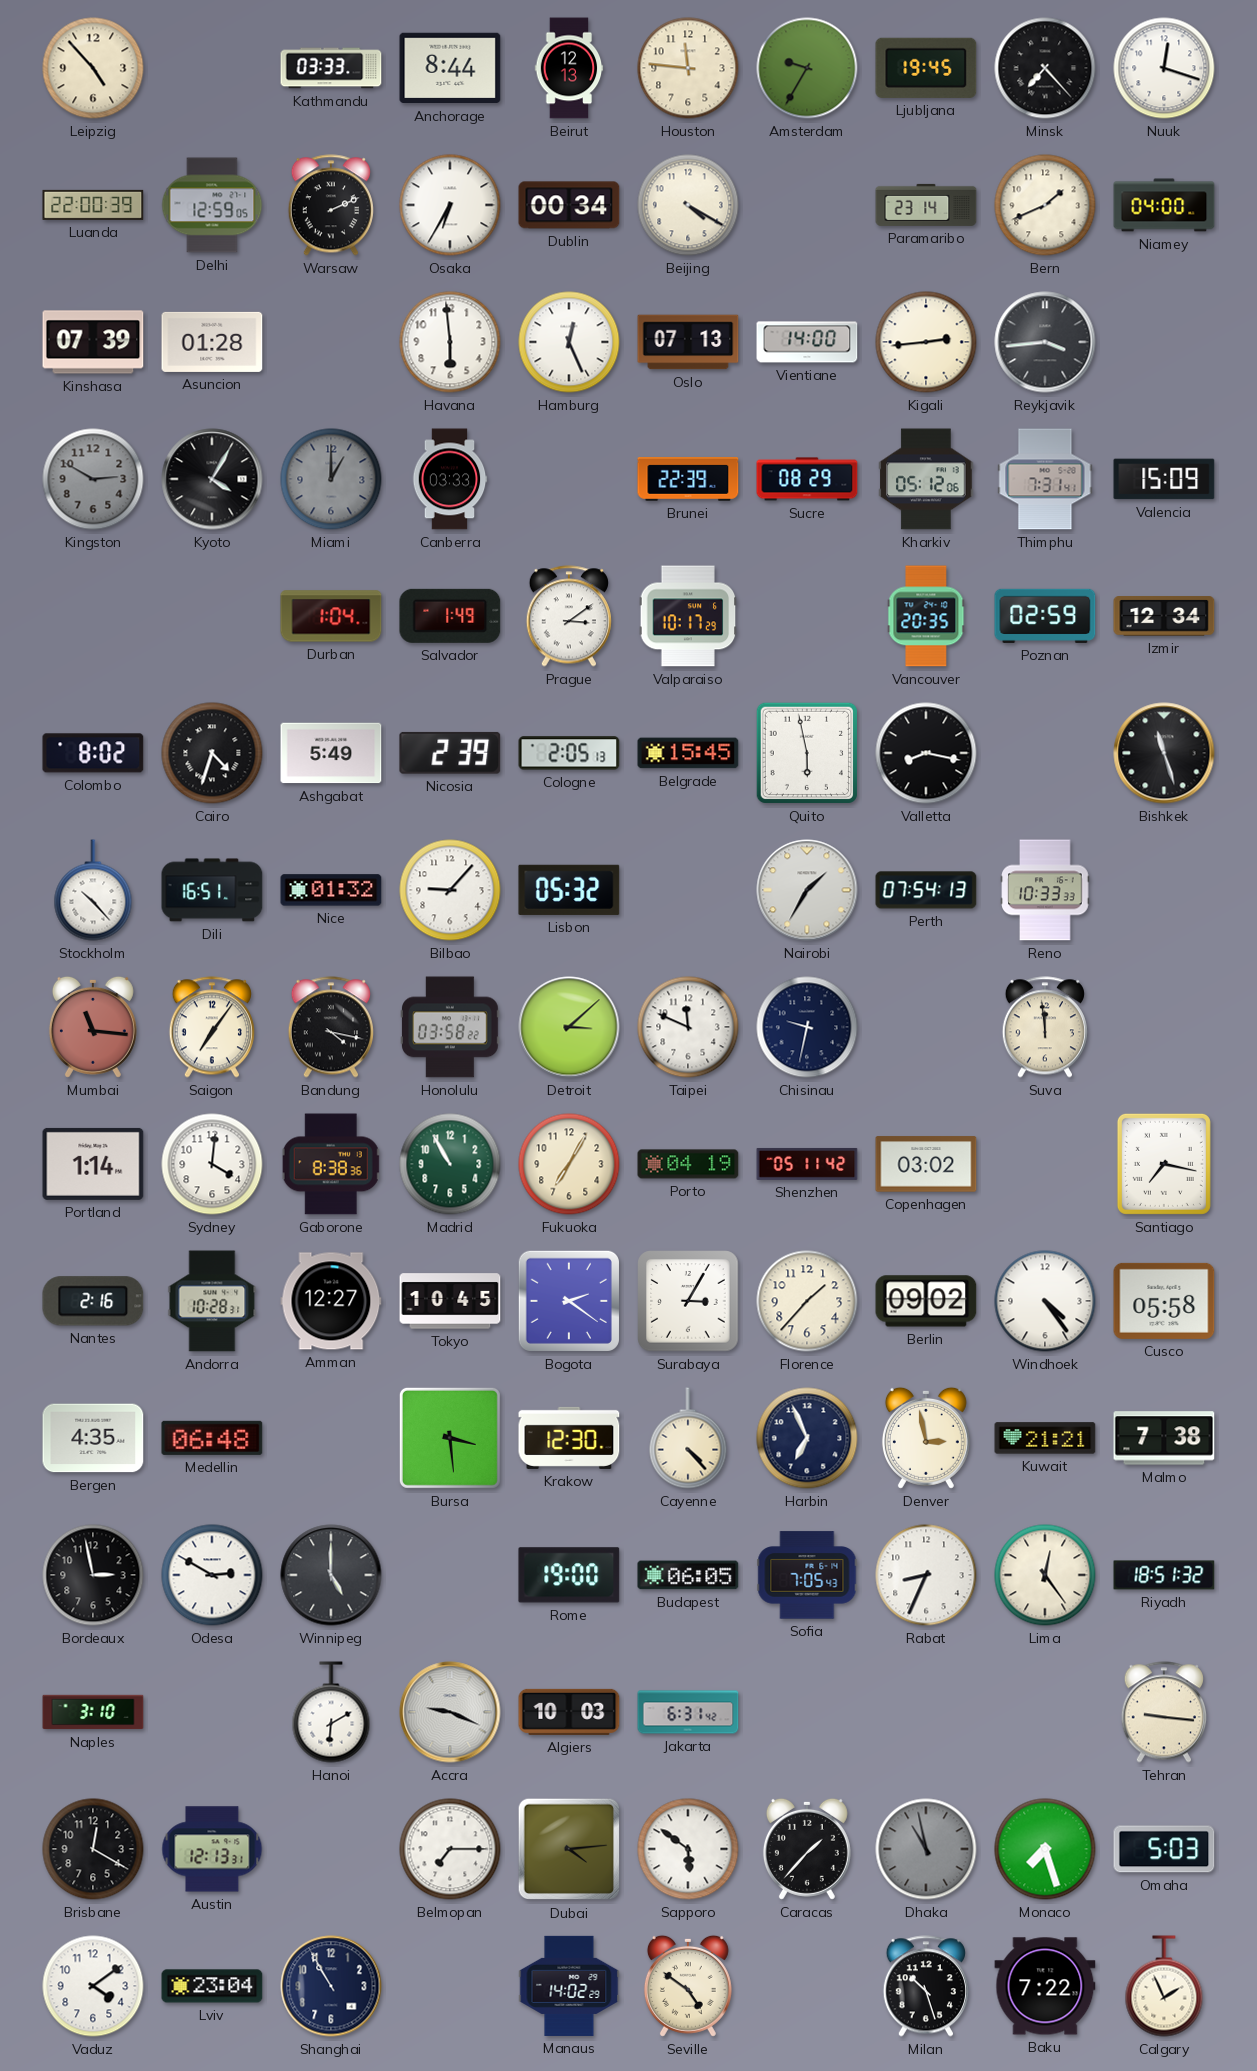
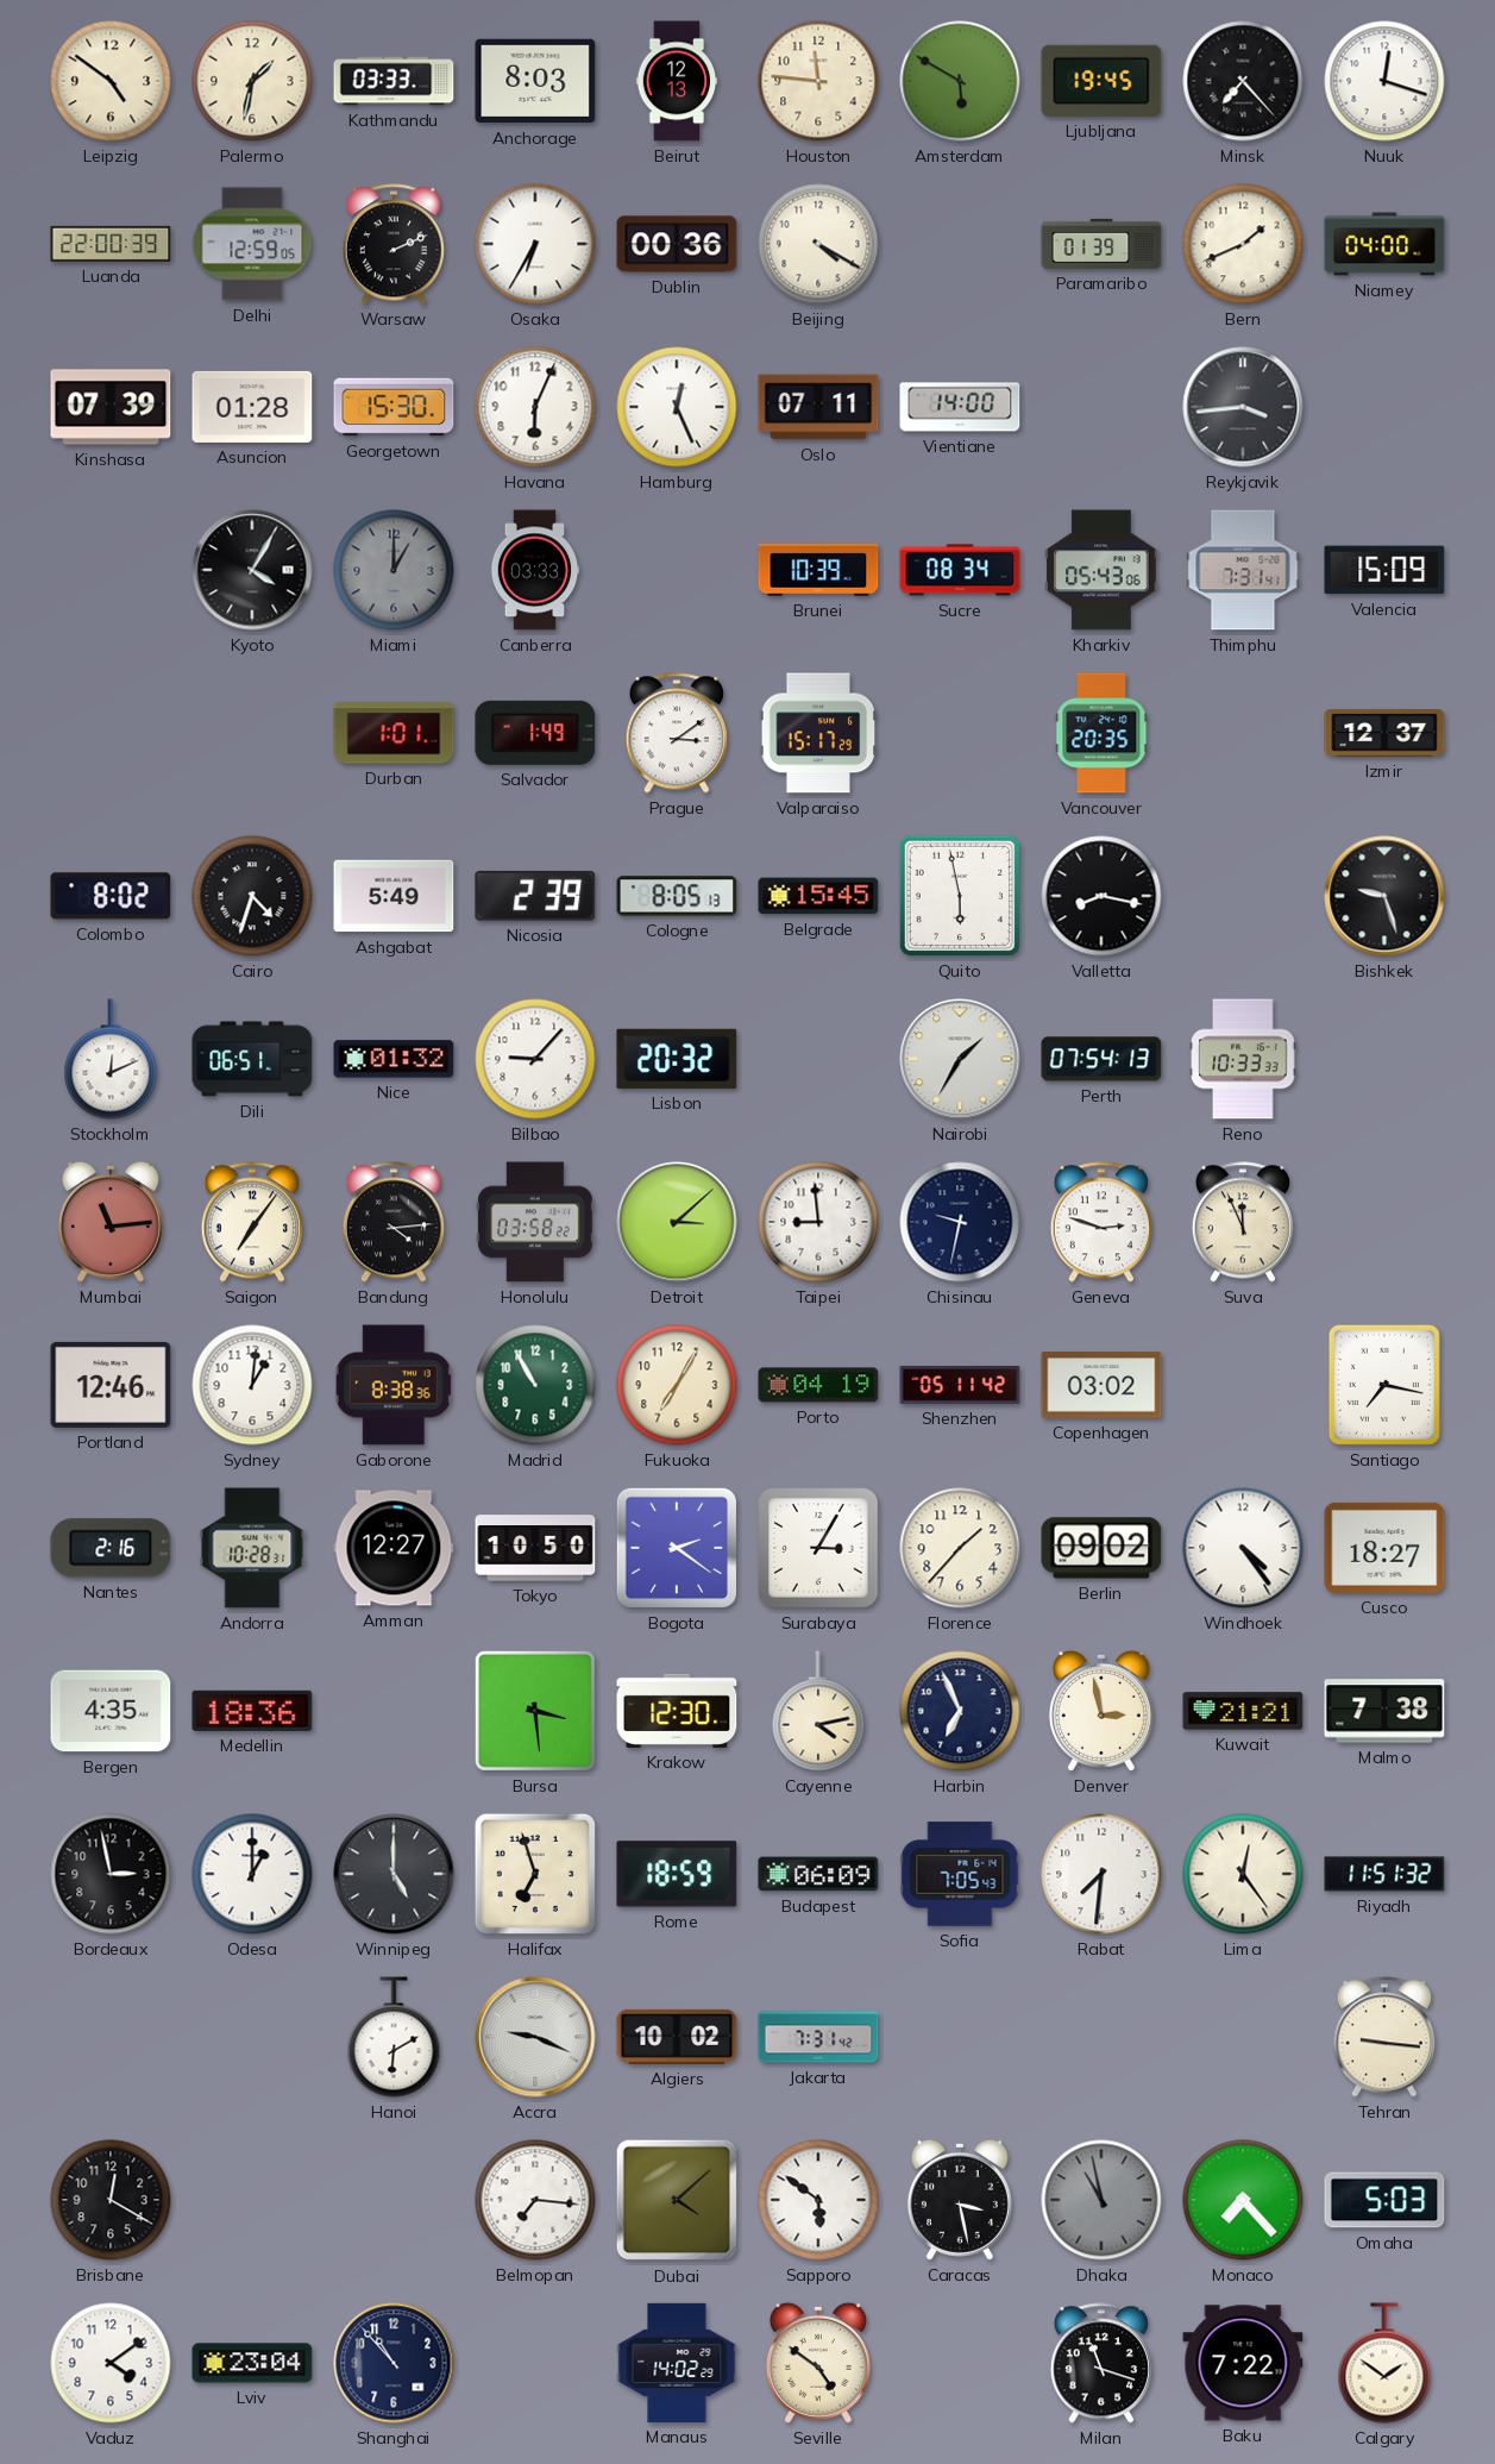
Leipzig: 4:53 -> 4:51 (111, 81)
Palermo: none -> 1:32 (252, 81)
Anchorage: 8:44 -> 8:03 (535, 81)
Amsterdam: 9:35 -> 5:50 (960, 81)
Dublin: 00:34 -> 00:36 (677, 244)
Paramaribo: 23:14 -> 01:39 (1101, 244)
Georgetown: none -> 15:30 (394, 407)
Havana: 5:59 -> 6:04 (535, 407)
Oslo: 07:13 -> 07:11 (818, 407)
Kigali: 2:44 -> none (926, 342)
Kingston: 2:50 -> none (93, 479)
Brunei: 22:39 -> 10:39 (818, 571)
Sucre: 08:29 -> 08:34 (960, 570)
Kharkiv: 05:12 -> 05:43 (1101, 570)
Durban: 1:04 -> 1:01 (394, 733)
Valparaiso: 10:17 -> 15:17 (818, 733)
Poznan: 02:59 -> none (1045, 616)
Izmir: 12:34 -> 12:37 (1384, 733)
Cologne: 2:05 -> 8:05 (677, 896)
Bishkek: 11:27 -> 9:27 (1384, 896)
Stockholm: 10:23 -> 12:11 (111, 1059)
Dili: 16:51 -> 06:51 (252, 1059)
Lisbon: 05:32 -> 20:32 (677, 1059)
Mumbai: 11:16 -> 11:14 (111, 1222)
Bandung: 4:17 -> 4:14 (394, 1222)
Taipei: 11:49 -> 8:59 (818, 1222)
Geneva: none -> 2:48 (1101, 1222)
Suva: 11:59 -> 11:56 (1243, 1222)
Portland: 1:14 -> 12:46 (111, 1385)
Sydney: 4:01 -> 1:01 (252, 1385)
Tokyo: 10:45 -> 10:50 (535, 1548)
Cusco: 05:58 -> 18:27 (1384, 1548)
Medellin: 06:48 -> 18:36 (252, 1711)
Cayenne: 4:23 -> 4:13 (818, 1711)
Odesa: 2:50 -> 1:00 (252, 1874)
Halifax: none -> 6:57 (535, 1874)
Rome: 19:00 -> 18:59 (677, 1874)
Budapest: 06:05 -> 06:09 (818, 1874)
Rabat: 8:34 -> 7:31 (1101, 1874)
Riyadh: 18:51 -> 11:51 (1384, 1874)
Naples: 3:10 -> none (93, 1712)
Algiers: 10:03 -> 10:02 (677, 2037)
Jakarta: 6:31 -> 7:31 (818, 2037)
Austin: 12:13 -> none (212, 1849)
Belmopan: 7:15 -> 7:16 (535, 2200)
Dubai: 4:14 -> 4:08 (677, 2200)
Caracas: 1:37 -> 3:28 (960, 2200)
Monaco: 7:27 -> 7:23 (1243, 2200)
Shanghai: 10:55 -> 10:53 (394, 2363)
Milan: 10:27 -> 11:18 (1101, 2363)
Calgary: 1:56 -> 1:51 (1384, 2363)
